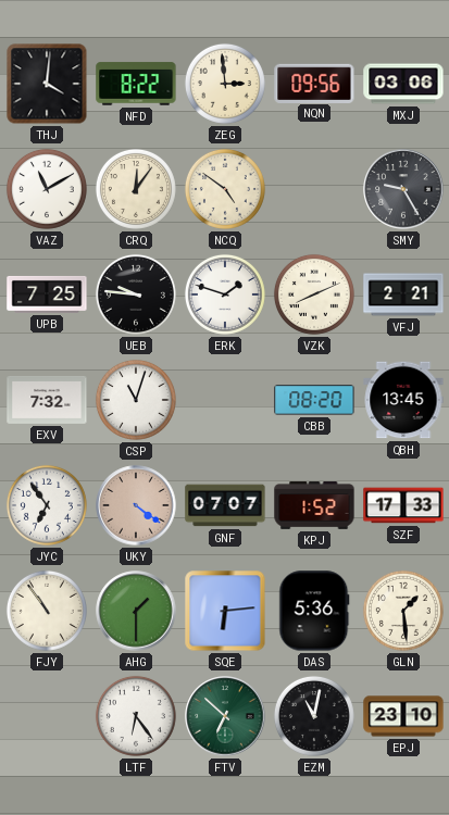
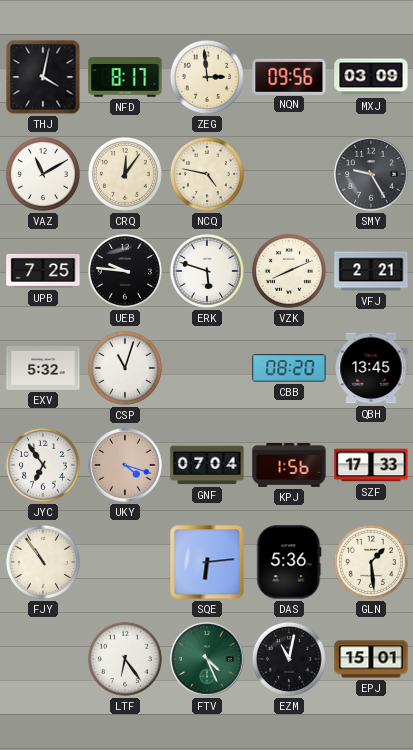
THJ: 4:01 -> 4:02 (43, 77)
NFD: 8:22 -> 8:17 (125, 77)
MXJ: 03:06 -> 03:09 (371, 77)
NCQ: 4:51 -> 4:47 (207, 174)
ERK: 1:48 -> 5:48 (207, 271)
EXV: 7:32 -> 5:32 (43, 369)
UKY: 4:21 -> 4:18 (125, 465)
GNF: 07:07 -> 07:04 (207, 465)
KPJ: 1:52 -> 1:56 (289, 465)
AHG: 1:30 -> none (136, 611)
FTV: 6:52 -> 4:26 (207, 659)
EPJ: 23:10 -> 15:01 (371, 659)
